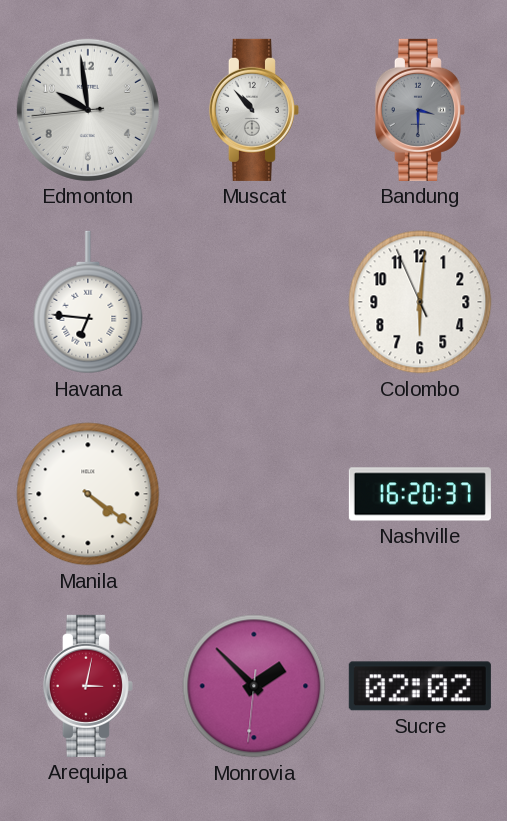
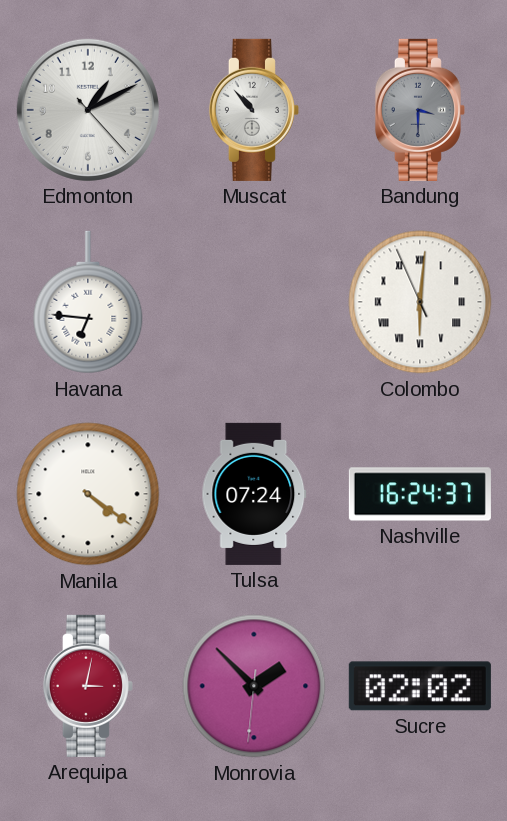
Edmonton: 9:58 -> 1:10 (88, 110)
Colombo numerals: Arabic -> Roman (420, 302)
Tulsa: none -> 07:24 (254, 494)
Nashville: 16:20 -> 16:24 (420, 494)
